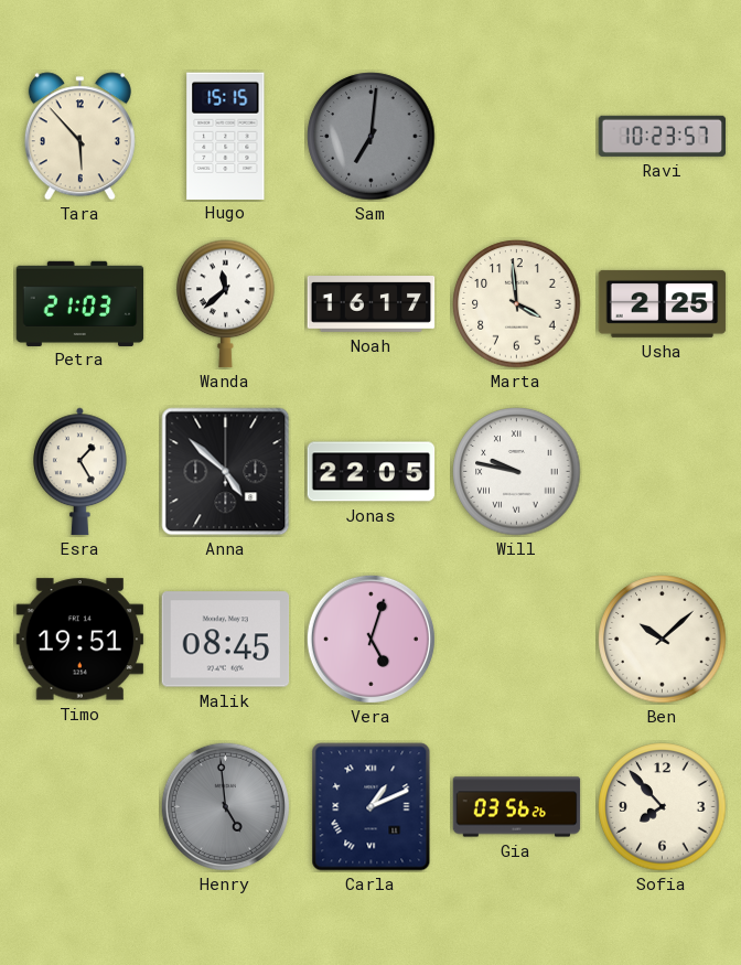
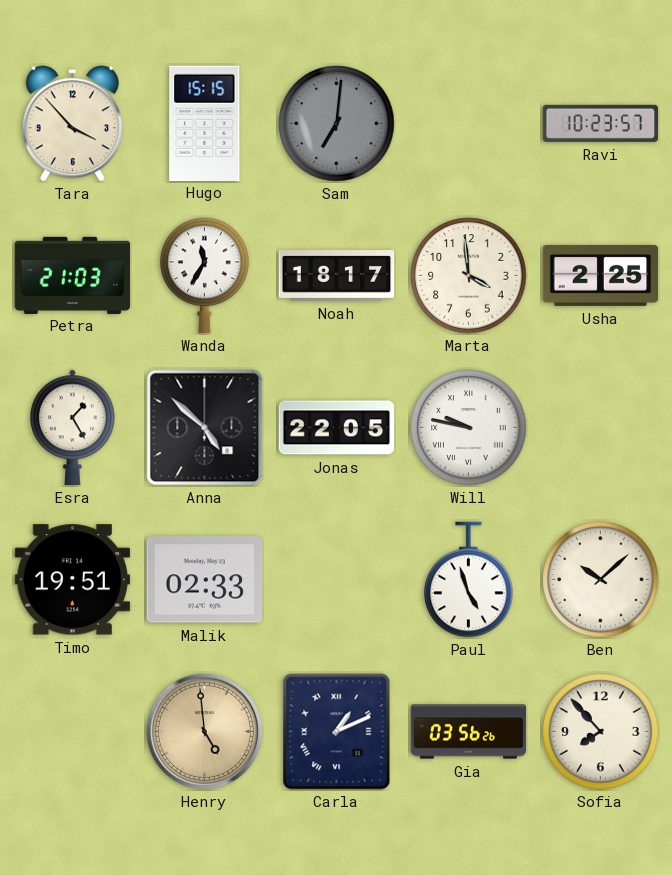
Tara: 5:53 -> 3:53 (72, 124)
Wanda: 11:38 -> 11:35 (205, 276)
Noah: 16:17 -> 18:17 (337, 276)
Malik: 08:45 -> 02:33 (205, 580)
Vera: 5:03 -> none (370, 639)
Paul: none -> 4:57 (469, 580)
Henry dial: grey -> champagne (204, 731)
